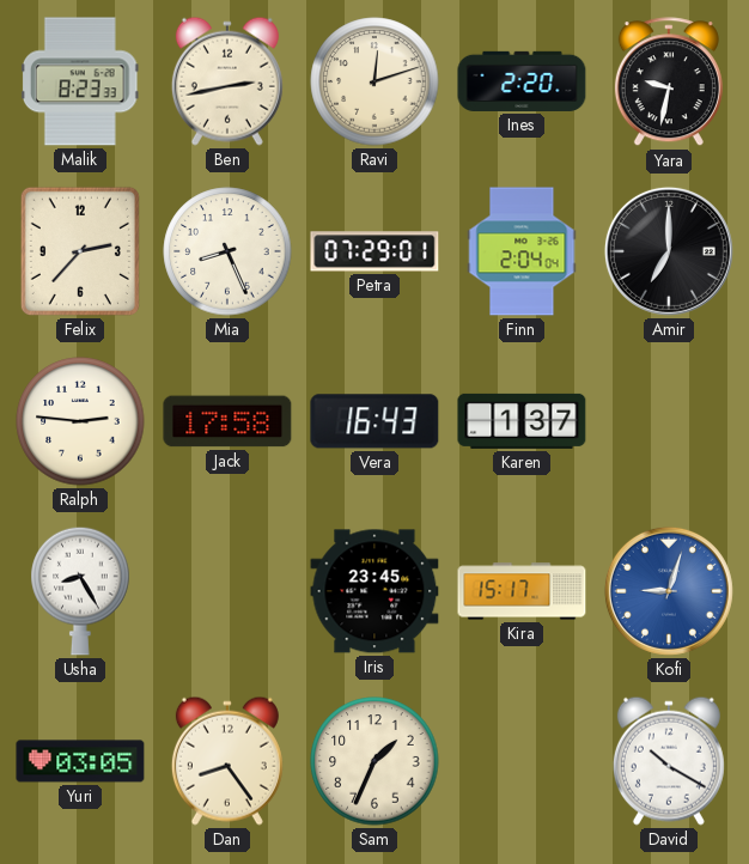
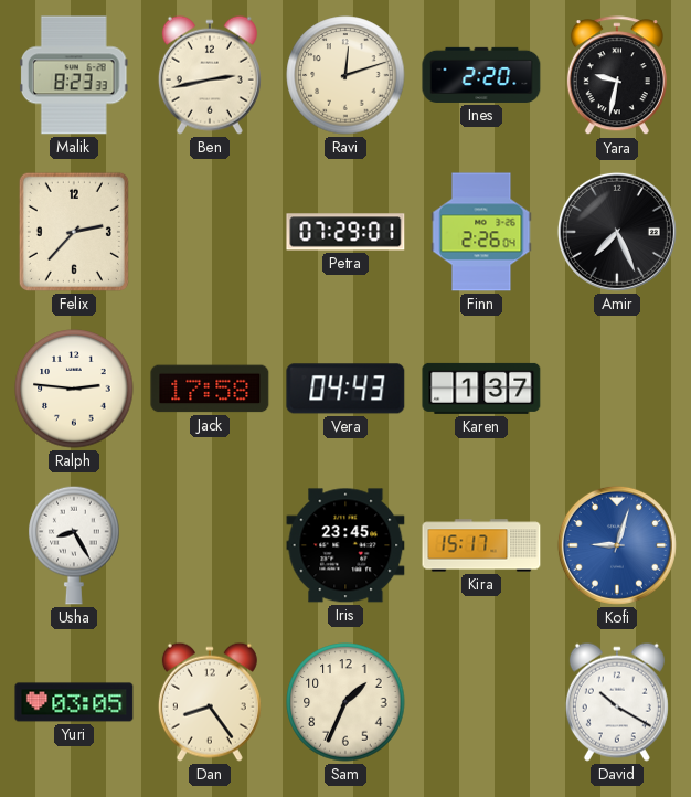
Mia: 8:26 -> none (227, 251)
Finn: 2:04 -> 2:26 (481, 232)
Amir: 7:00 -> 7:26 (617, 232)
Vera: 16:43 -> 04:43 (345, 389)
